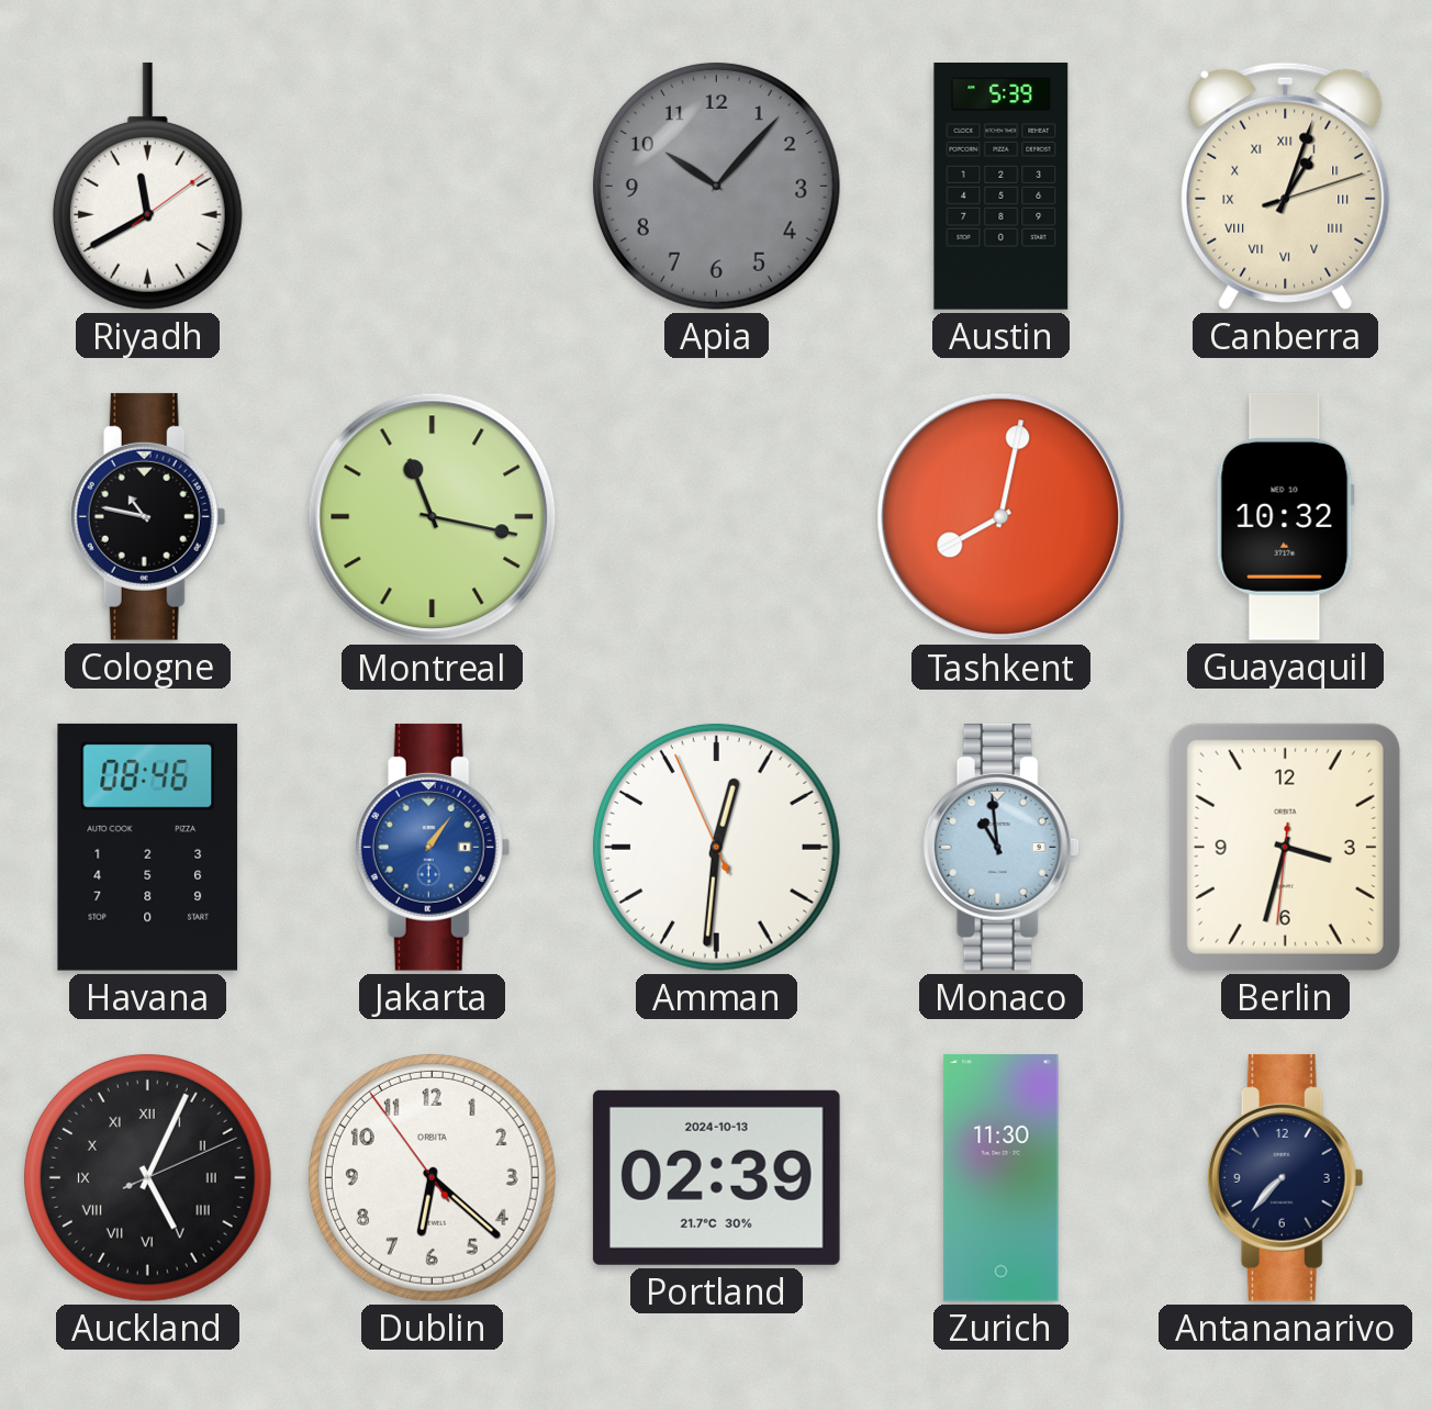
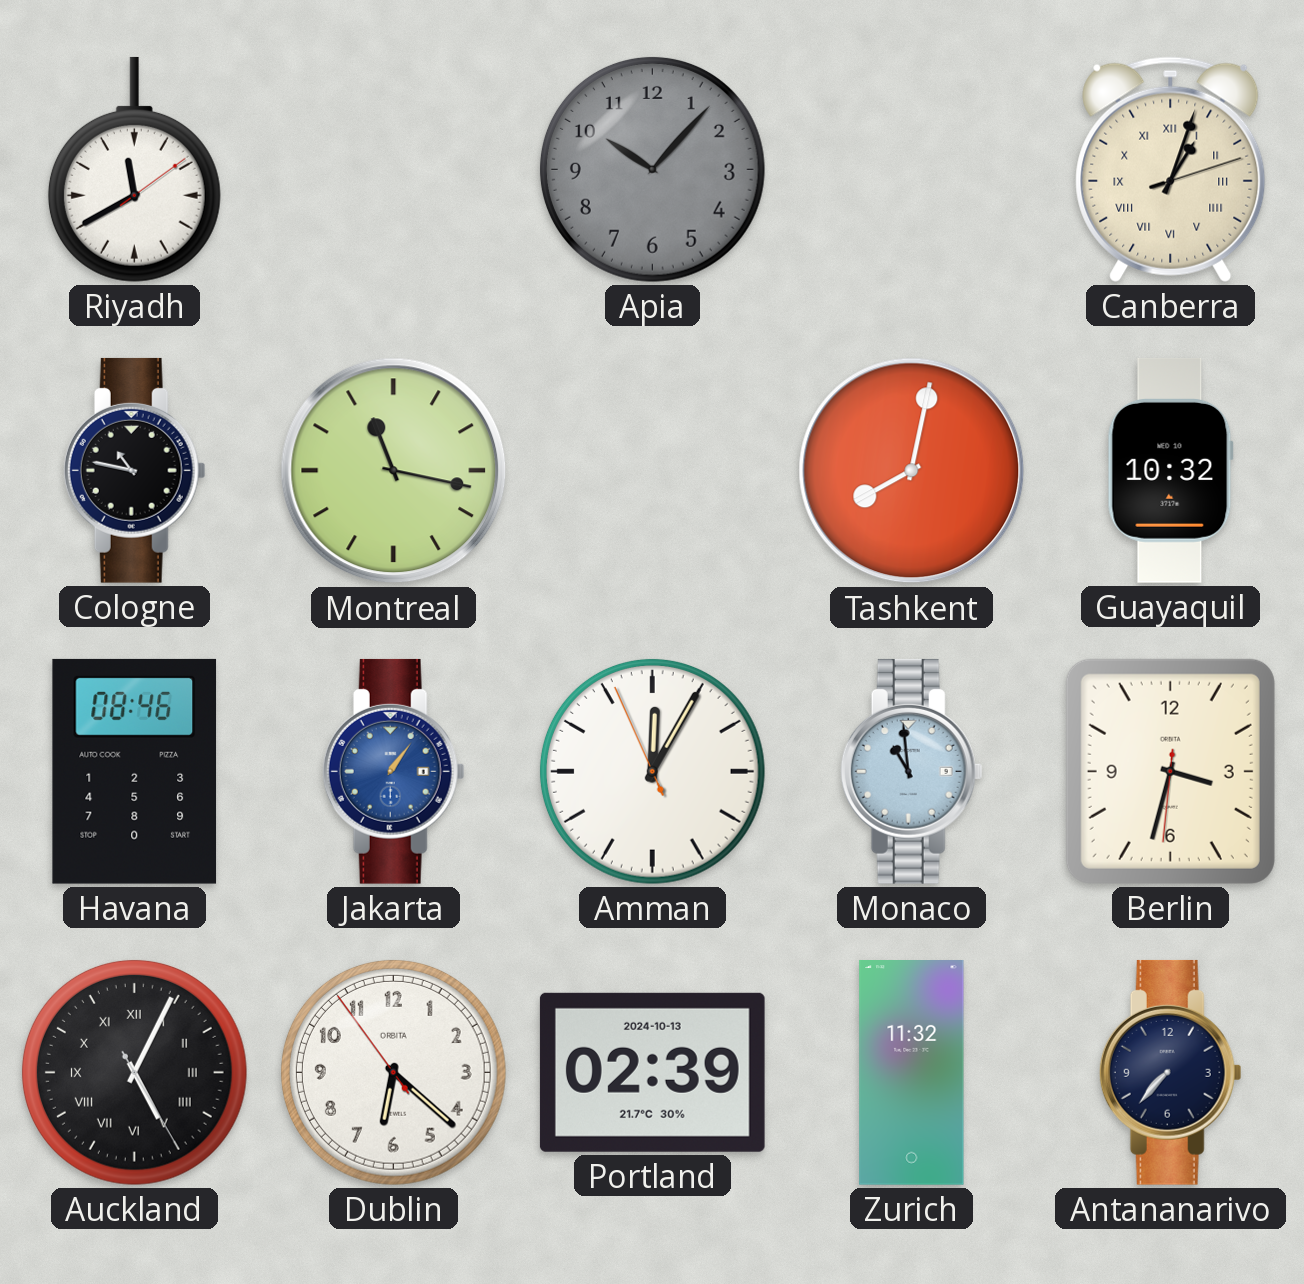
Austin: 5:39 -> none (1002, 187)
Amman: 12:30 -> 12:04 (652, 771)
Auckland: 5:04:11 -> 5:04:25 (134, 1072)
Zurich: 11:30 -> 11:32 (912, 1073)
